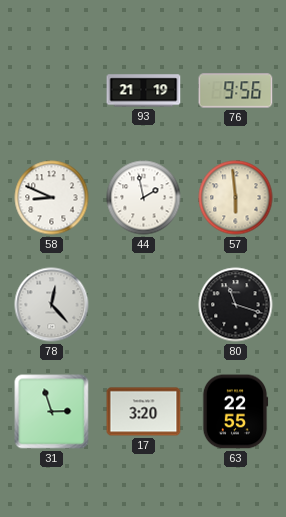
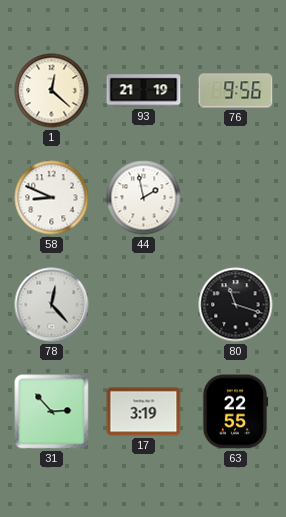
1: none -> 12:22 (52, 91)
57: 5:59 -> none (236, 198)
31: 2:57 -> 2:53 (52, 412)
17: 3:20 -> 3:19 (144, 412)
